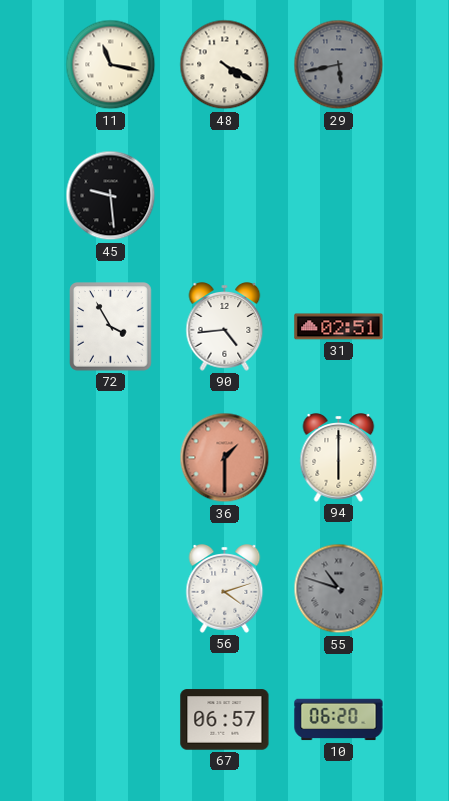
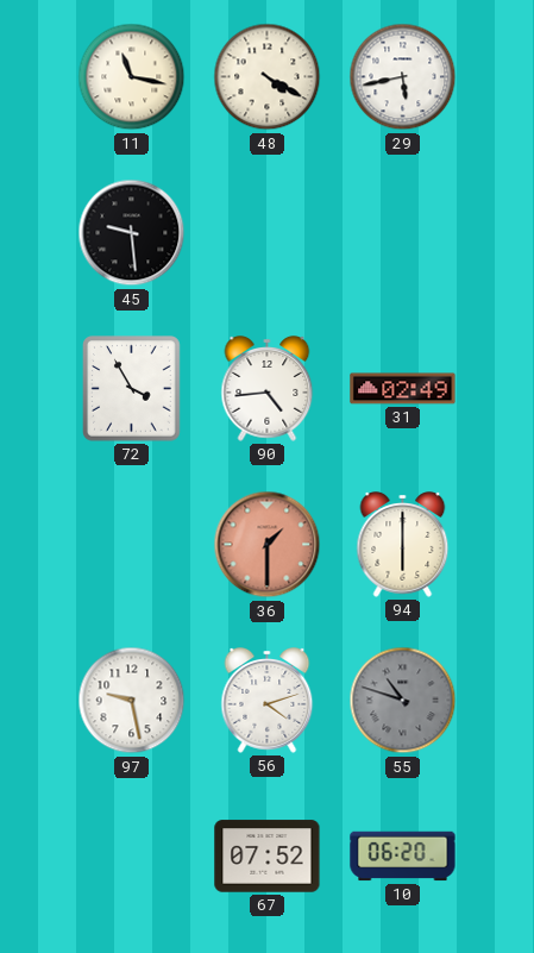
29 dial: grey -> white (403, 77)
31: 02:51 -> 02:49 (403, 389)
97: none -> 9:28 (132, 701)
67: 06:57 -> 07:52 (268, 857)
